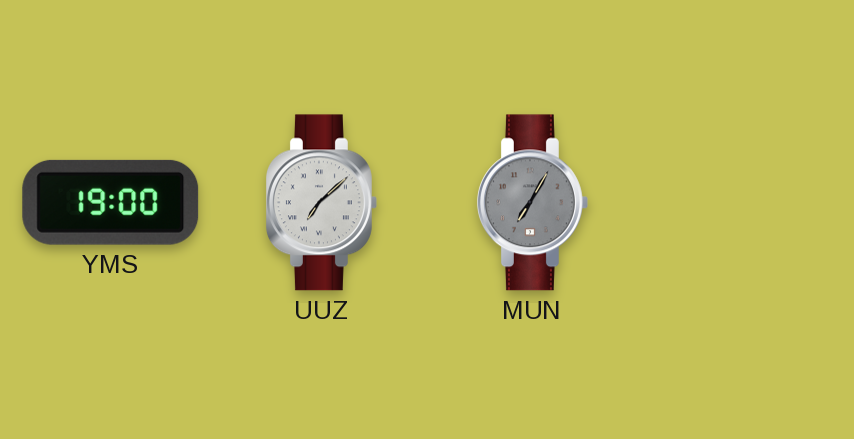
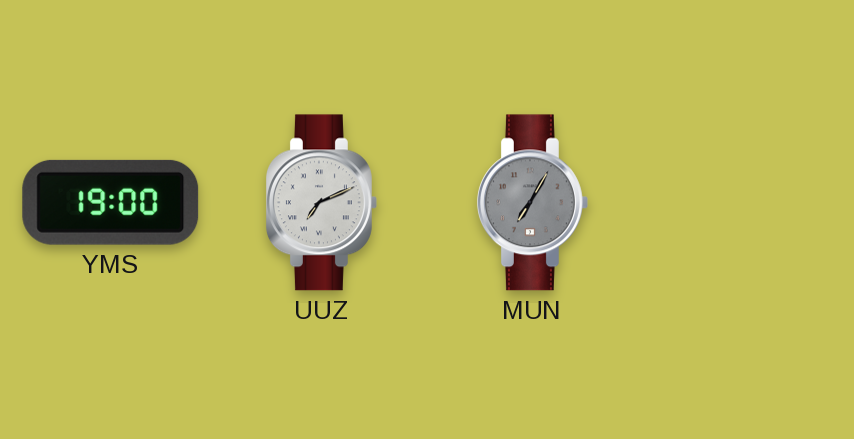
UUZ: 7:08 -> 7:11 (321, 203)
